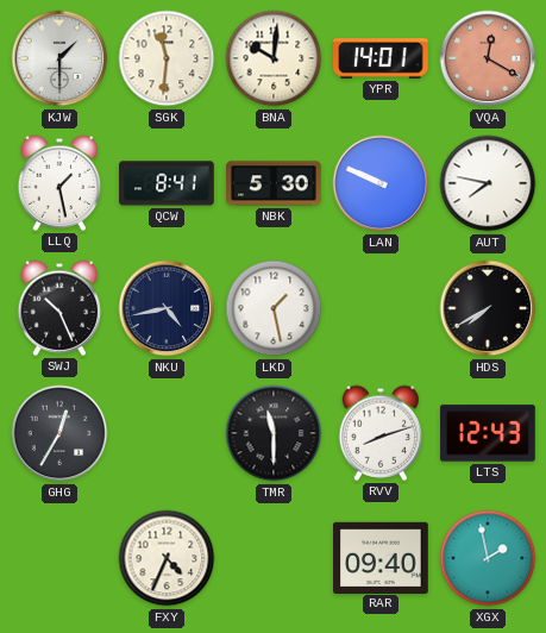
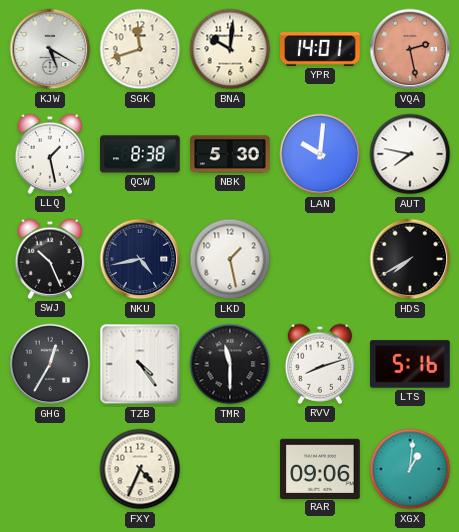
KJW: 1:30 -> 5:20 (50, 49)
SGK: 11:31 -> 11:42 (140, 49)
VQA: 12:20 -> 2:28 (410, 49)
QCW: 8:41 -> 8:38 (140, 154)
LAN: 9:49 -> 10:01 (320, 154)
TZB: none -> 4:24 (140, 364)
LTS: 12:43 -> 5:16 (410, 364)
RAR: 09:40 -> 09:06 (320, 468)
XGX: 1:58 -> 1:01 (410, 469)
